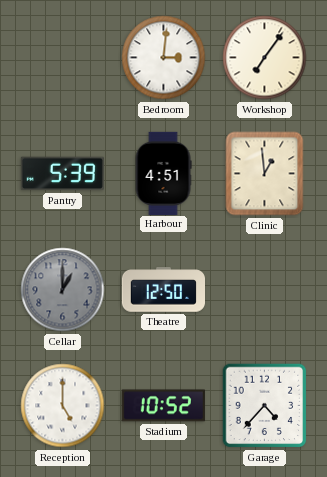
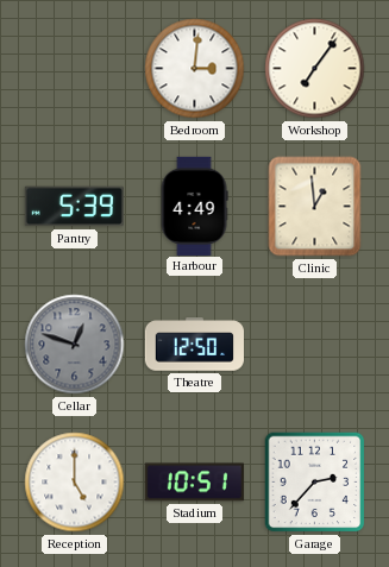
Harbour: 4:51 -> 4:49 (194, 206)
Cellar: 1:00 -> 12:48 (75, 345)
Stadium: 10:52 -> 10:51 (194, 483)
Garage: 4:37 -> 2:37 (315, 483)
